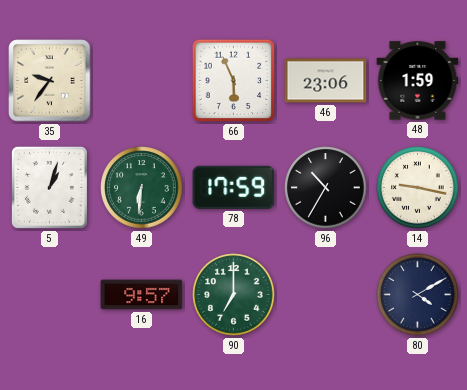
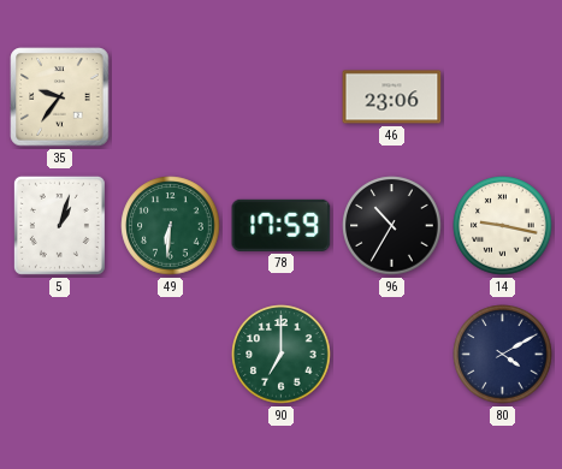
66: 5:56 -> none (234, 81)
48: 1:59 -> none (418, 81)
16: 9:57 -> none (142, 295)
